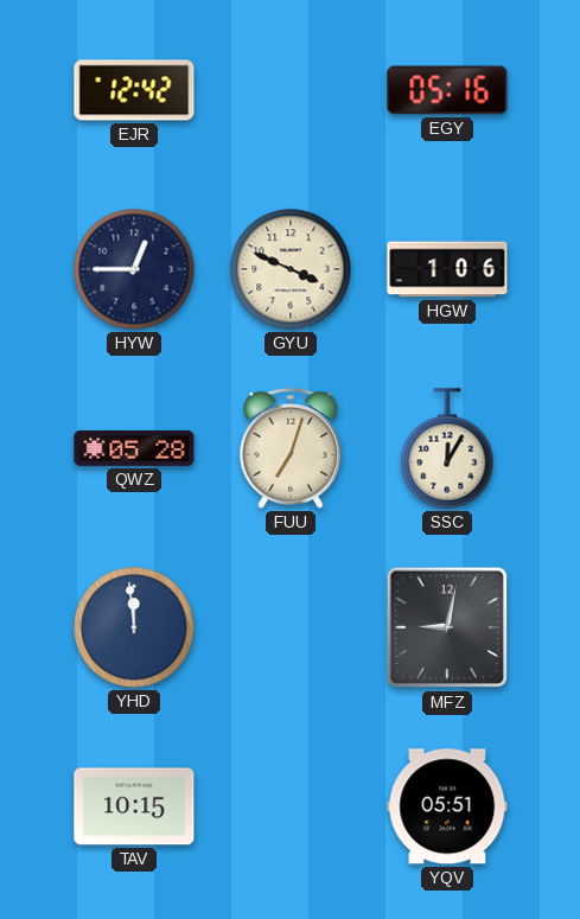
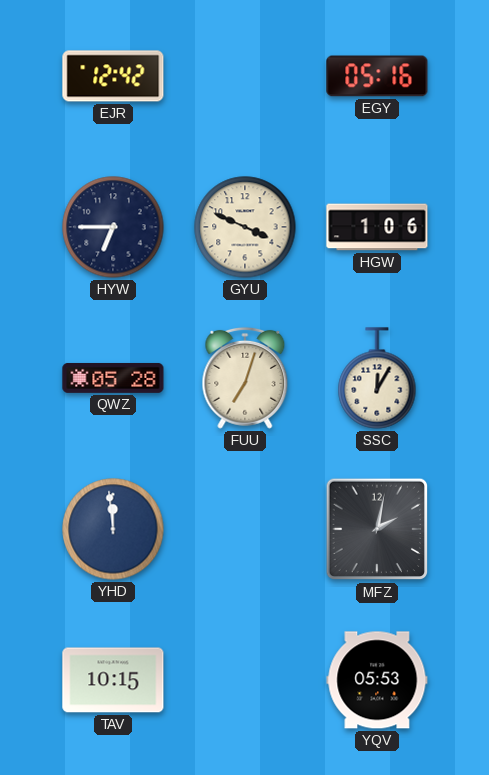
HYW: 12:45 -> 6:45 (113, 227)
MFZ: 9:02 -> 2:02 (377, 529)
YQV: 05:51 -> 05:53 (377, 680)
